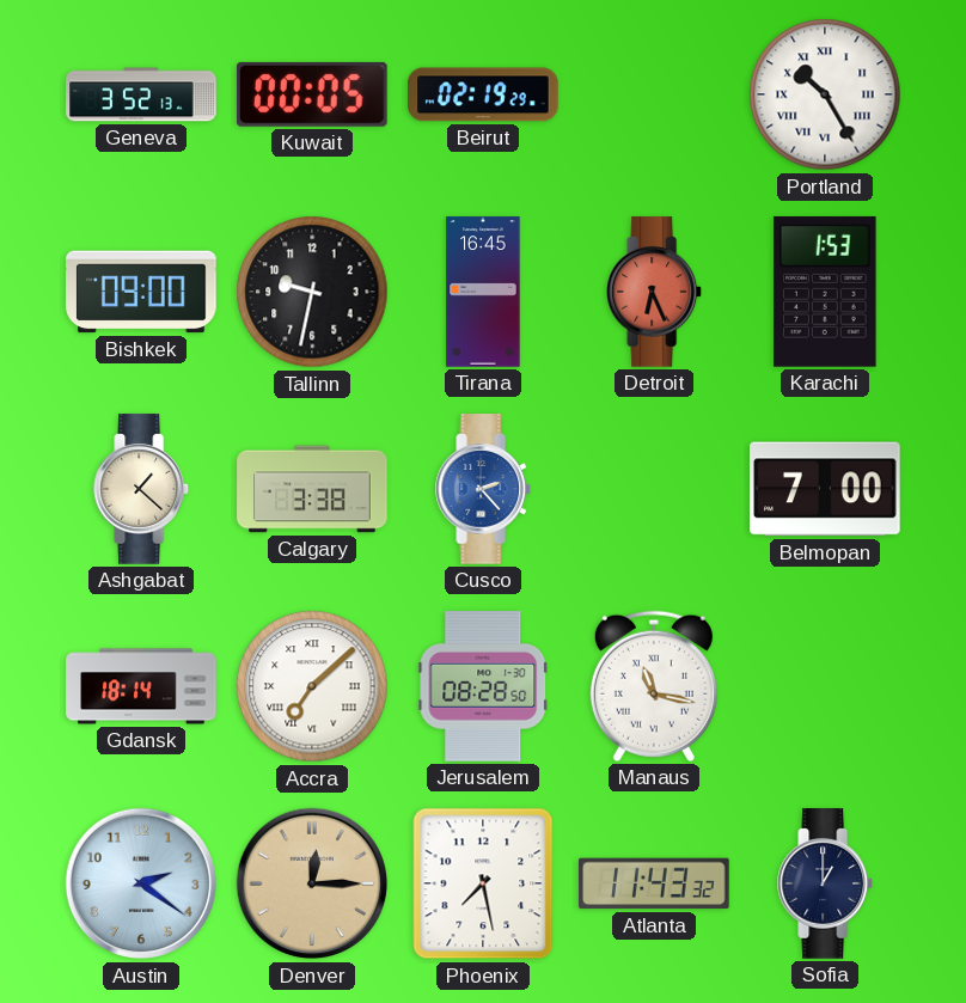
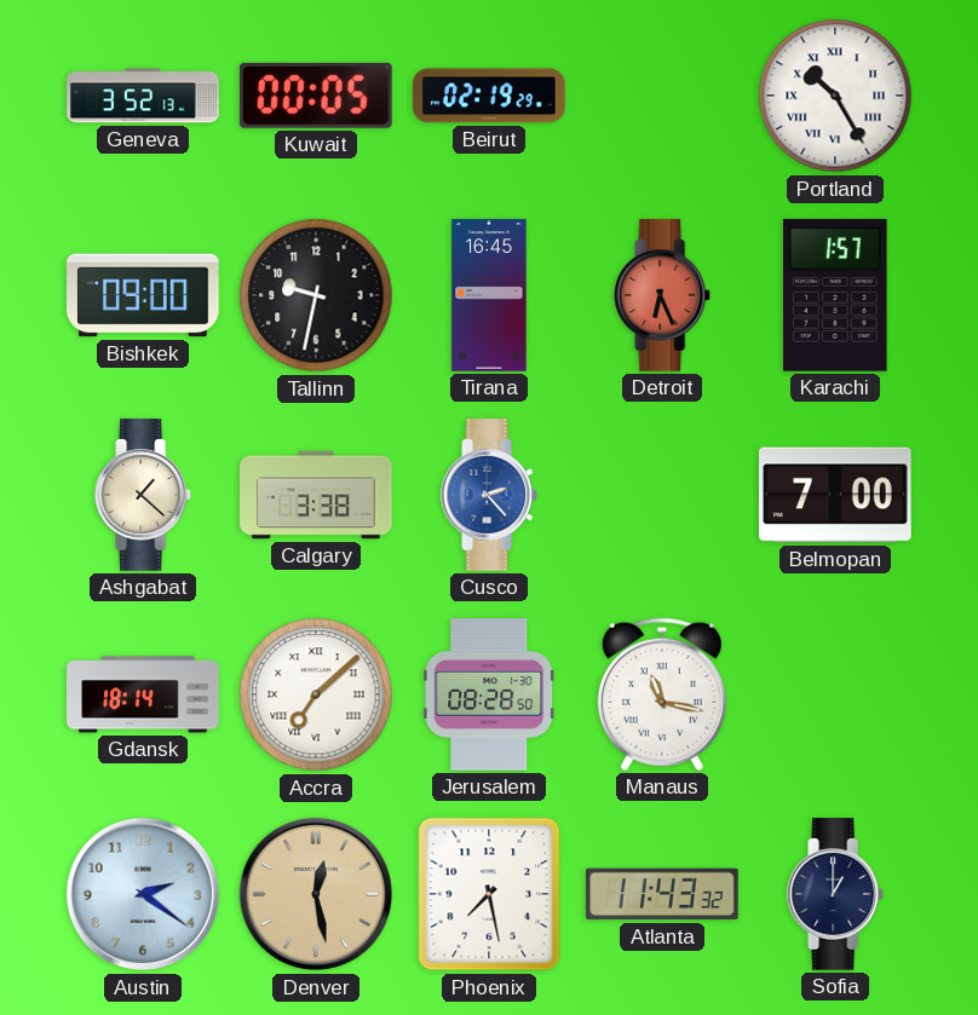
Karachi: 1:53 -> 1:57 (835, 295)
Denver: 12:15 -> 12:28 (316, 894)
